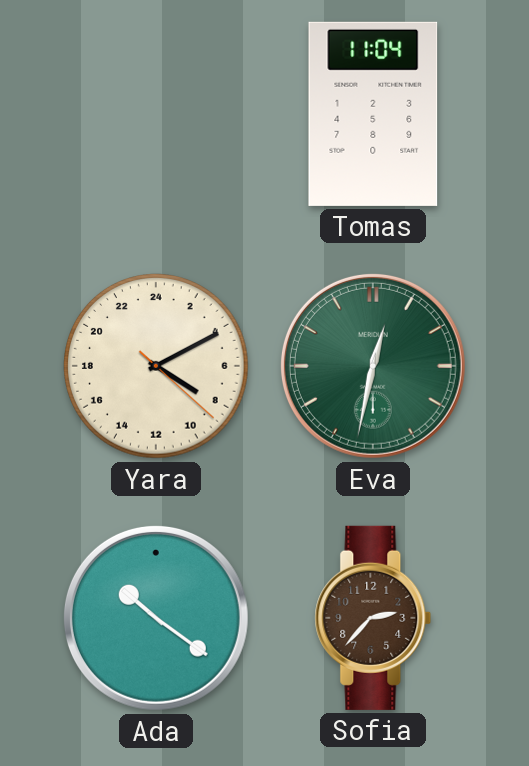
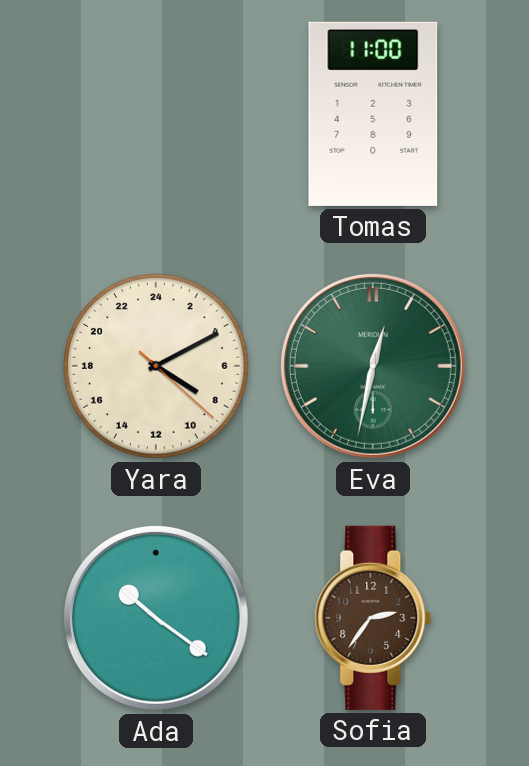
Tomas: 11:04 -> 11:00 (373, 114)
Sofia: 2:37 -> 2:36 (373, 618)
